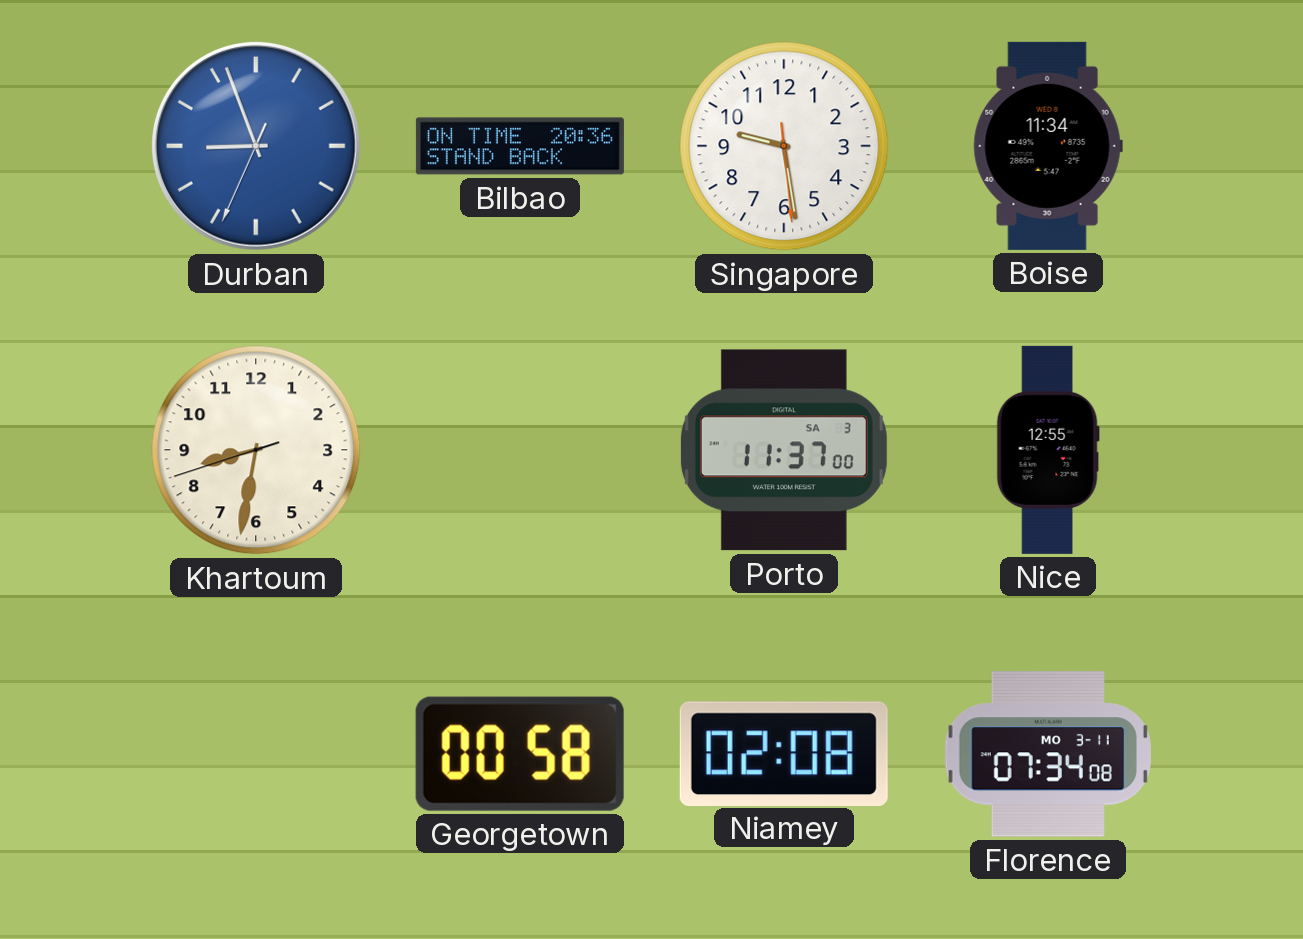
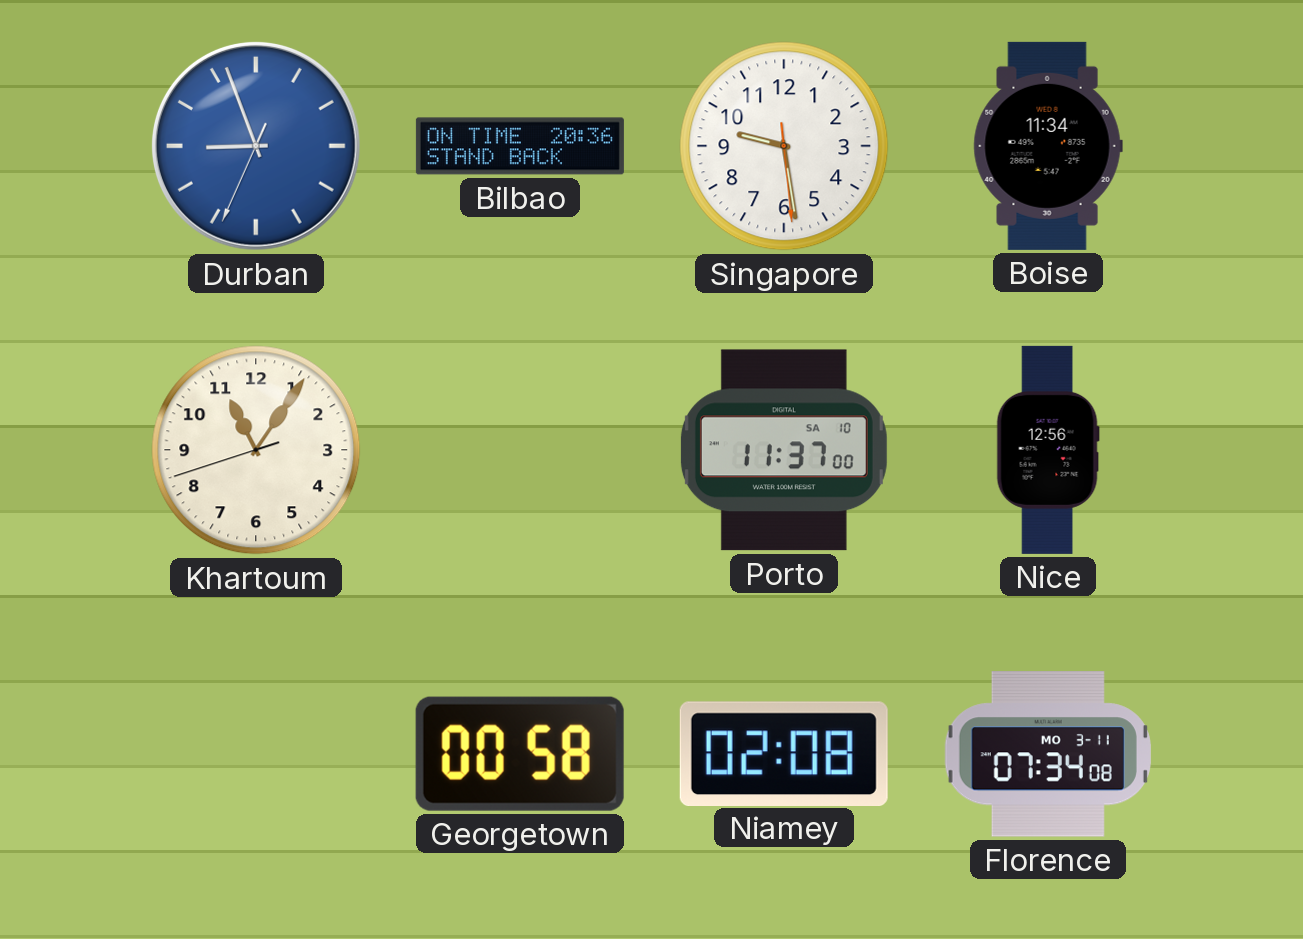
Khartoum: 8:31 -> 11:05 (256, 450)
Porto date: SA 3 -> SA 10 (784, 450)
Nice: 12:55 -> 12:56 (1048, 450)
